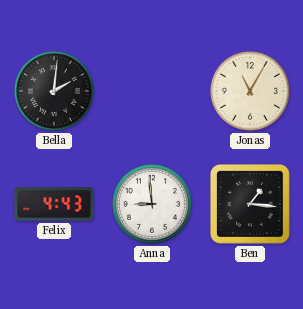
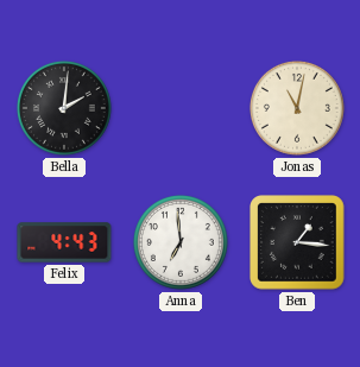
Jonas: 11:05 -> 11:02 (297, 108)
Anna: 8:59 -> 6:59 (181, 242)
